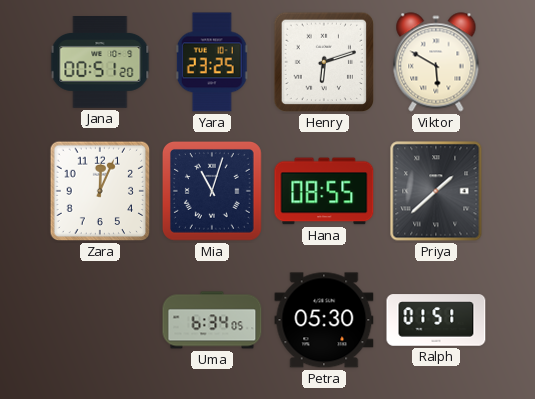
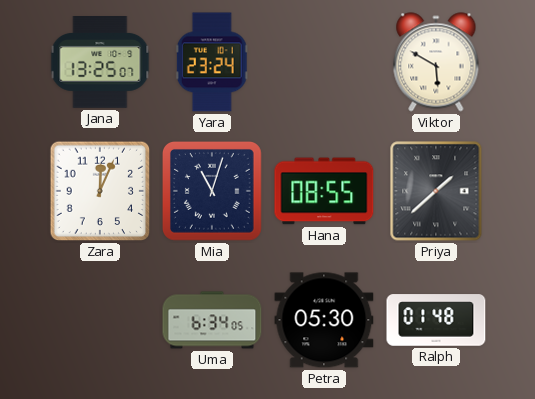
Jana: 00:51 -> 13:25 (100, 63)
Yara: 23:25 -> 23:24 (212, 62)
Henry: 6:12 -> none (324, 62)
Ralph: 01:51 -> 01:48 (436, 320)
